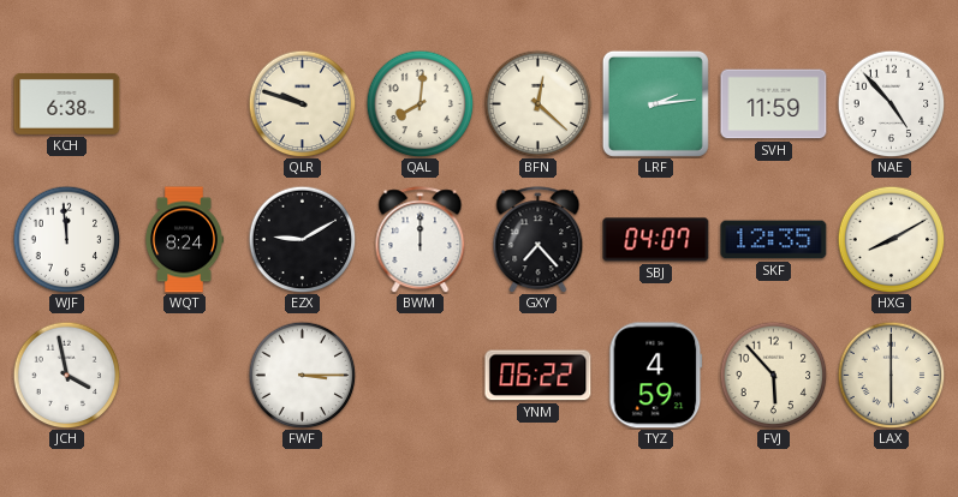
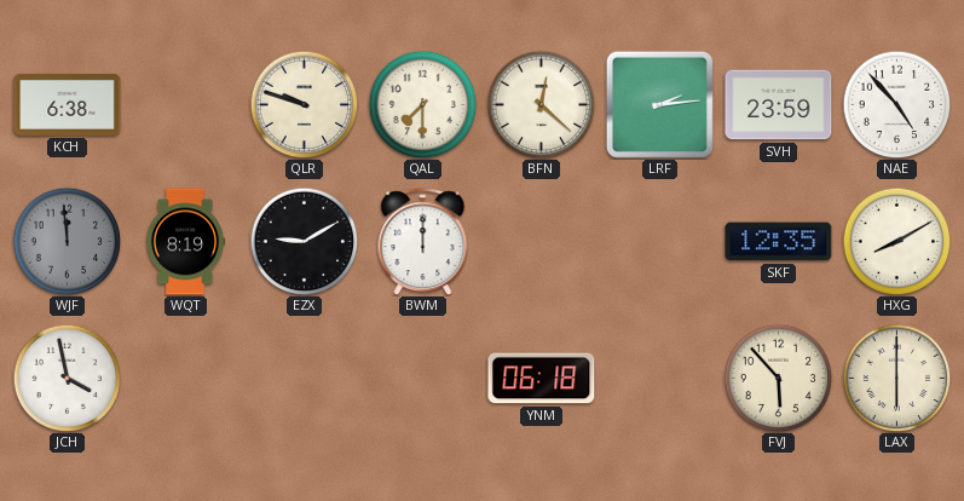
QAL: 8:01 -> 7:30 (422, 104)
SVH: 11:59 -> 23:59 (779, 105)
WJF dial: white -> grey (67, 241)
WQT: 8:24 -> 8:19 (185, 242)
GXY: 7:23 -> none (538, 240)
SBJ: 04:07 -> none (656, 240)
FWF: 3:15 -> none (302, 375)
YNM: 06:22 -> 06:18 (542, 379)
TYZ: 4:59 -> none (656, 376)
